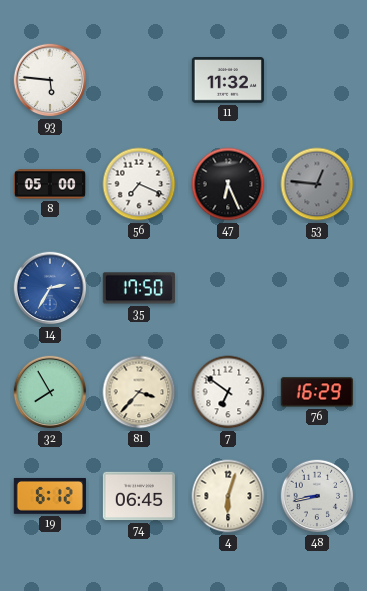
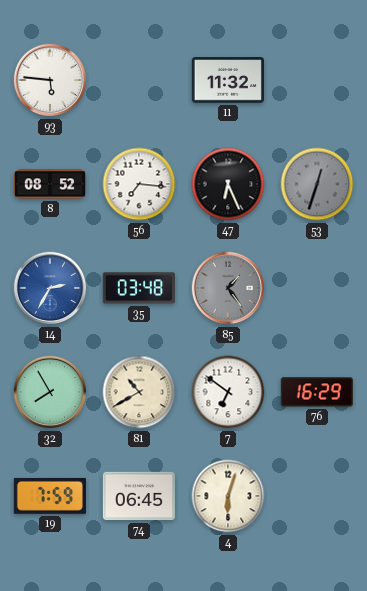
8: 05:00 -> 08:52 (49, 184)
56: 7:19 -> 7:16 (139, 184)
53: 12:46 -> 12:33 (317, 184)
35: 17:50 -> 03:48 (139, 288)
85: none -> 1:24 (228, 288)
81: 3:37 -> 10:40 (139, 392)
19: 6:12 -> 7:59 (50, 496)
48: 8:43 -> none (317, 496)
